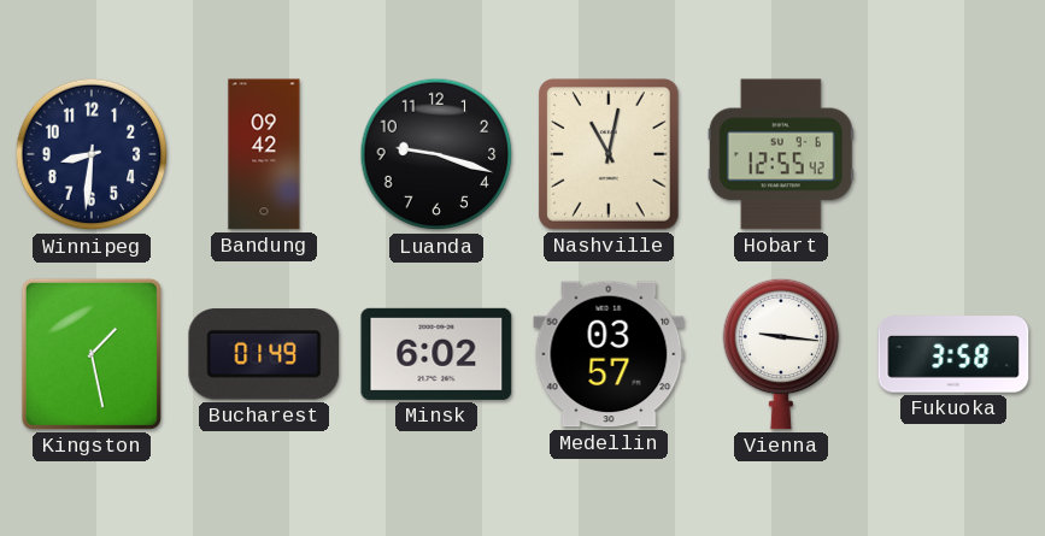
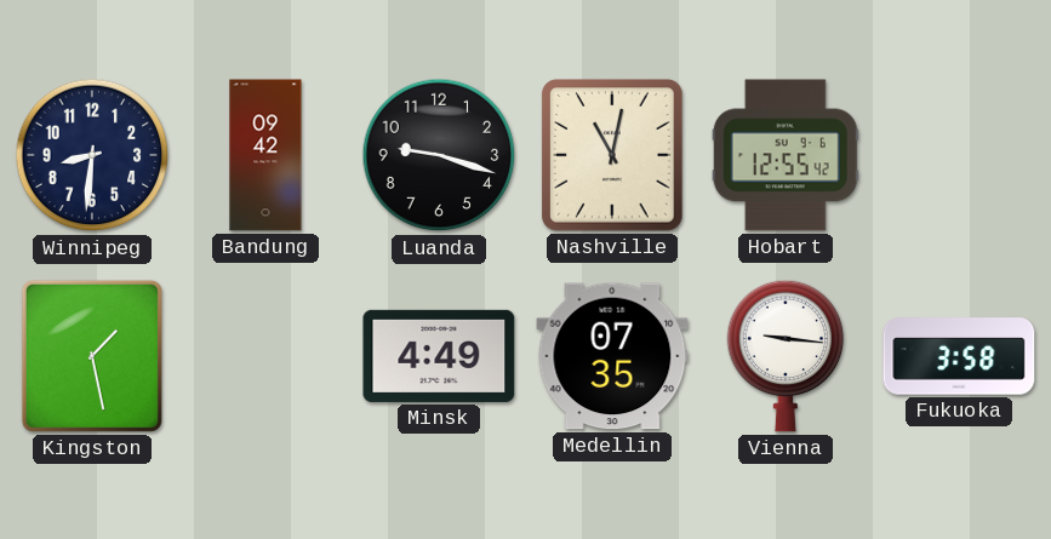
Bucharest: 01:49 -> none (264, 354)
Minsk: 6:02 -> 4:49 (439, 356)
Medellin: 03:57 -> 07:35 (612, 356)
